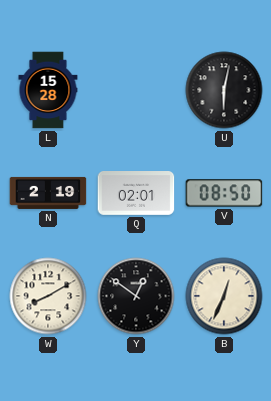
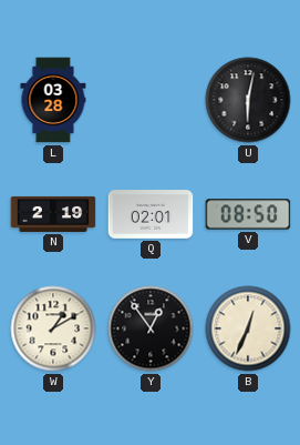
L: 15:28 -> 03:28 (53, 100)
W: 8:10 -> 1:10 (53, 328)
Y: 12:51 -> 12:54 (151, 328)
